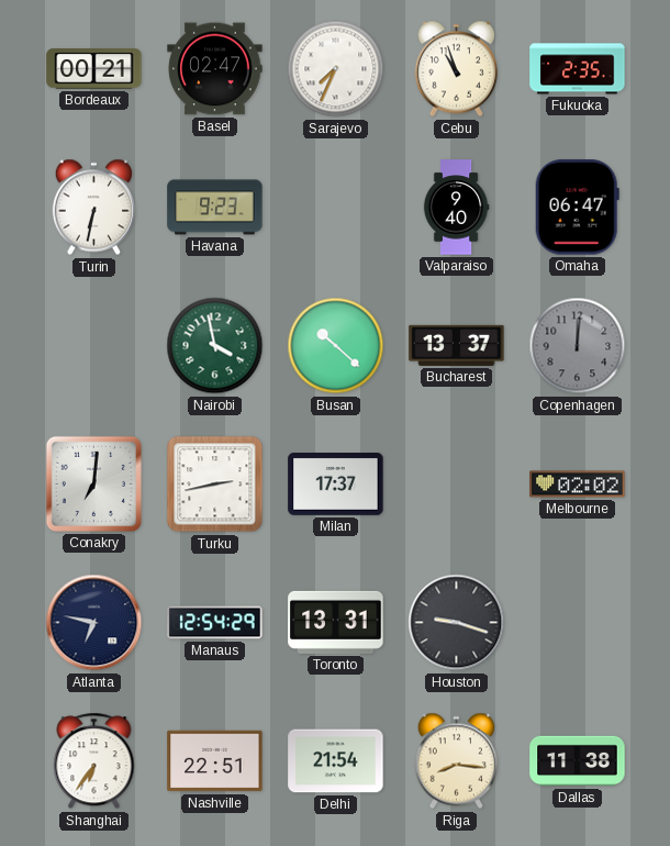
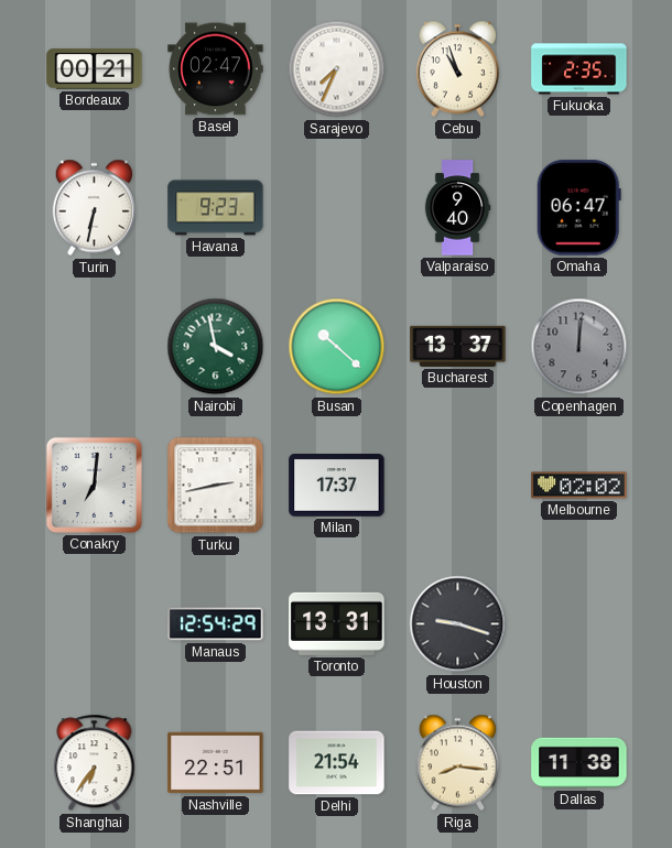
Atlanta: 6:47 -> none (94, 623)
